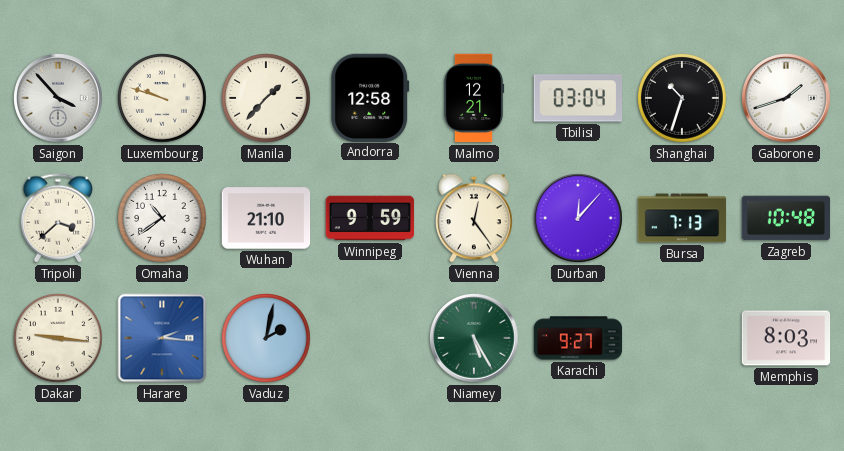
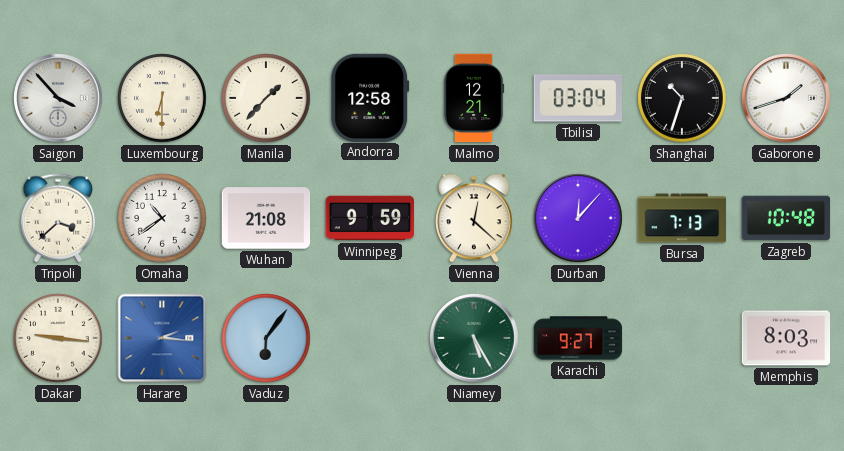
Luxembourg: 9:48 -> 6:30 (162, 98)
Wuhan: 21:10 -> 21:08 (266, 218)
Vienna: 12:24 -> 12:22 (474, 218)
Vaduz: 2:02 -> 6:06 (266, 338)
